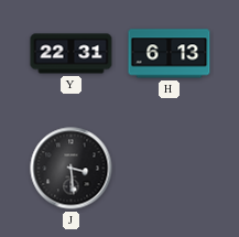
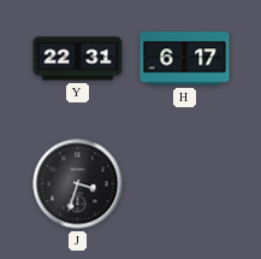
H: 6:13 -> 6:17 (185, 59)
J: 3:29 -> 3:33 (78, 184)
